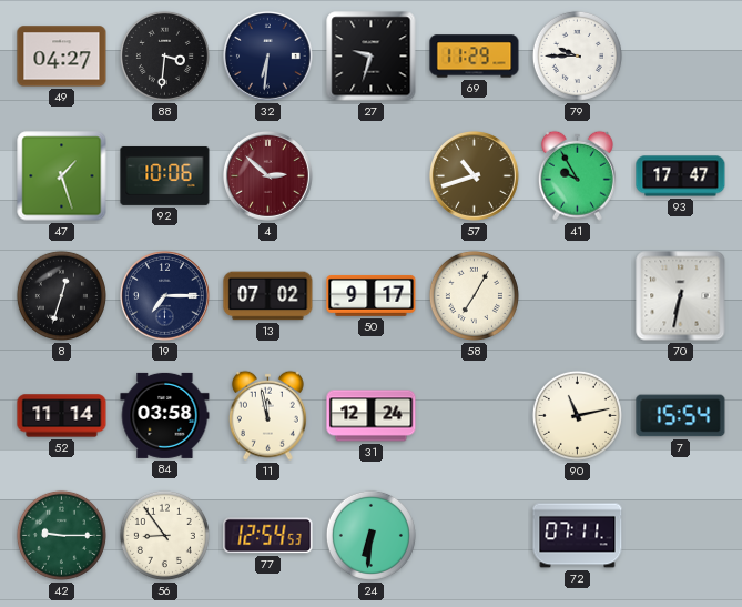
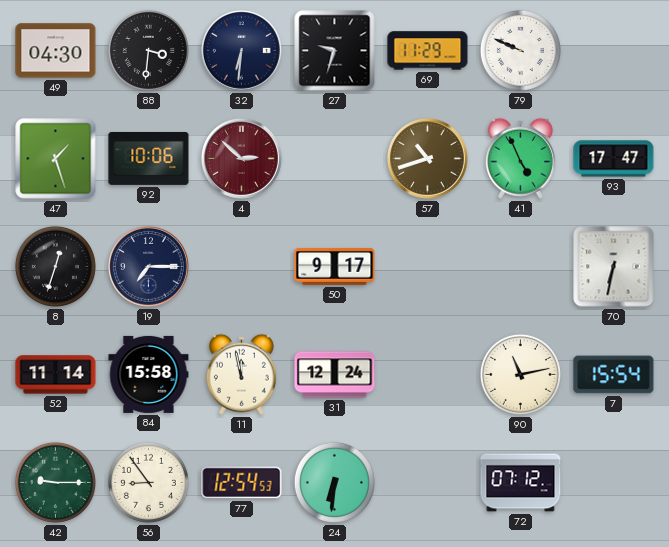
49: 04:27 -> 04:30 (56, 51)
79: 9:45 -> 9:49 (520, 50)
41: 9:55 -> 4:56 (520, 158)
13: 07:02 -> none (268, 296)
58: 7:05 -> none (474, 295)
84: 03:58 -> 15:58 (149, 374)
72: 07:11 -> 07:12 (521, 483)
